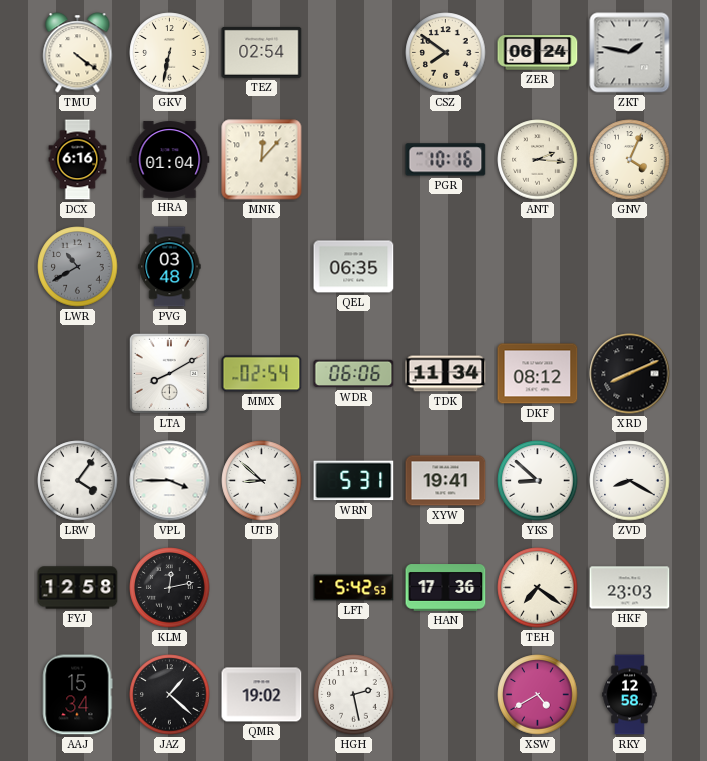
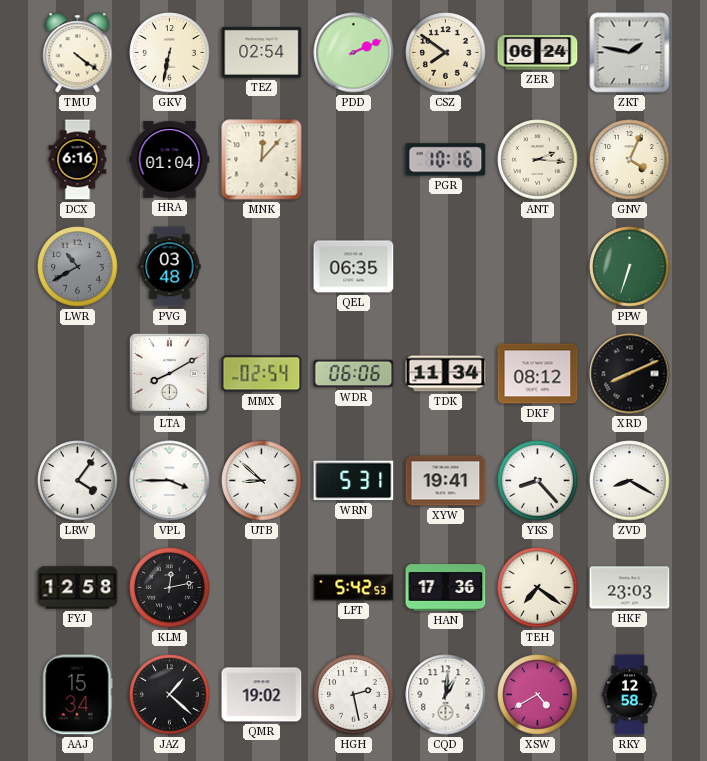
PDD: none -> 2:11 (354, 53)
PPW: none -> 6:33 (630, 267)
YKS: 8:52 -> 8:23 (538, 481)
CQD: none -> 1:01 (446, 695)
